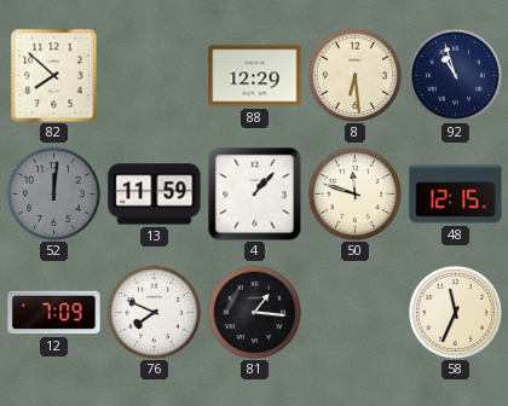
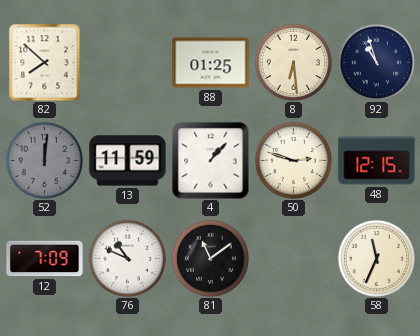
88: 12:29 -> 01:25 (211, 63)
50: 11:48 -> 2:48 (293, 160)
76: 7:49 -> 10:49 (127, 258)
81: 1:16 -> 11:09 (210, 258)
